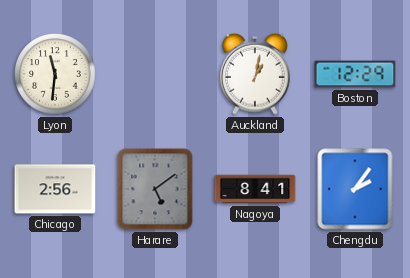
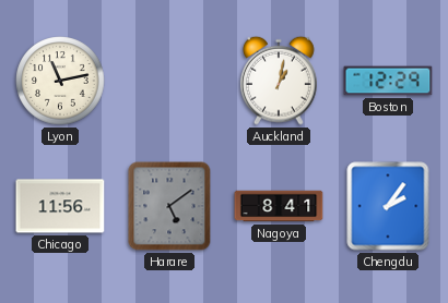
Lyon: 11:31 -> 11:13 (60, 81)
Chicago: 2:56 -> 11:56 (60, 206)
